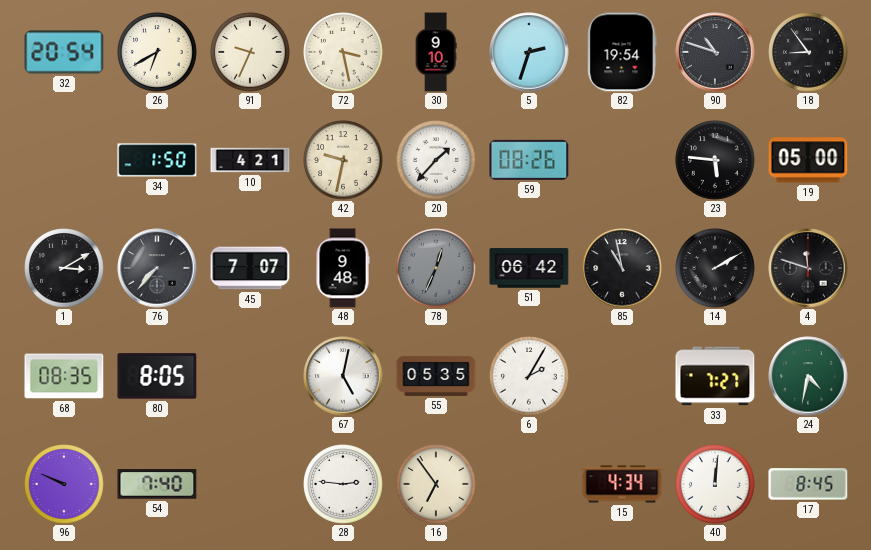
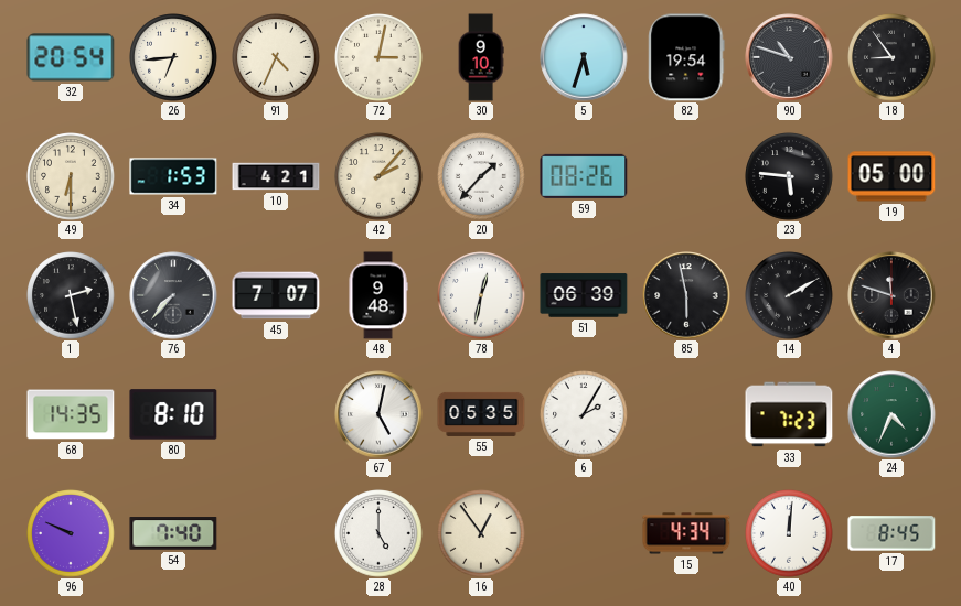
26: 6:40 -> 6:44 (173, 57)
91: 9:34 -> 4:34 (276, 57)
72: 3:28 -> 3:02 (378, 57)
5: 2:33 -> 5:33 (584, 57)
49: none -> 6:30 (71, 176)
34: 1:50 -> 1:53 (173, 176)
42: 9:32 -> 2:07 (378, 176)
1: 3:10 -> 2:28 (71, 295)
78: 12:34 -> 12:32 (481, 295)
78 dial: grey -> white (481, 295)
51: 06:42 -> 06:39 (584, 295)
85: 10:58 -> 5:58 (686, 295)
68: 08:35 -> 14:35 (71, 414)
80: 8:05 -> 8:10 (173, 414)
33: 7:27 -> 7:23 (789, 414)
24: 4:32 -> 4:34 (891, 414)
28: 2:46 -> 5:00 (378, 533)
16: 6:54 -> 12:54 (481, 533)
